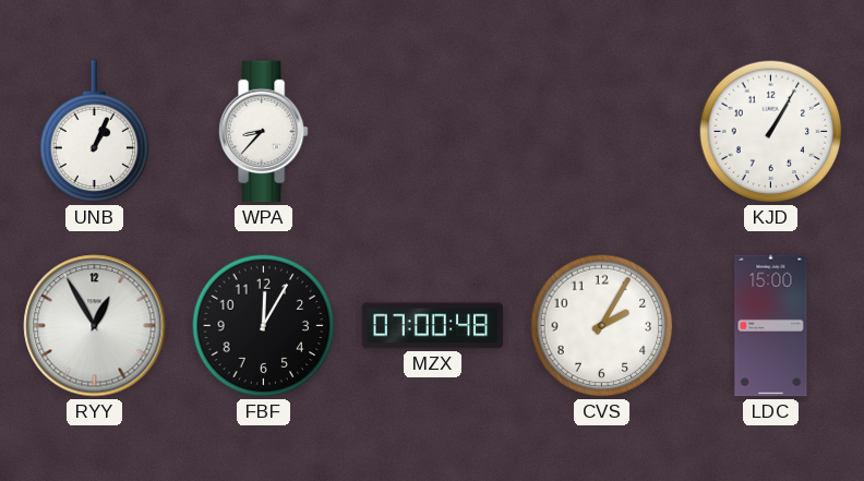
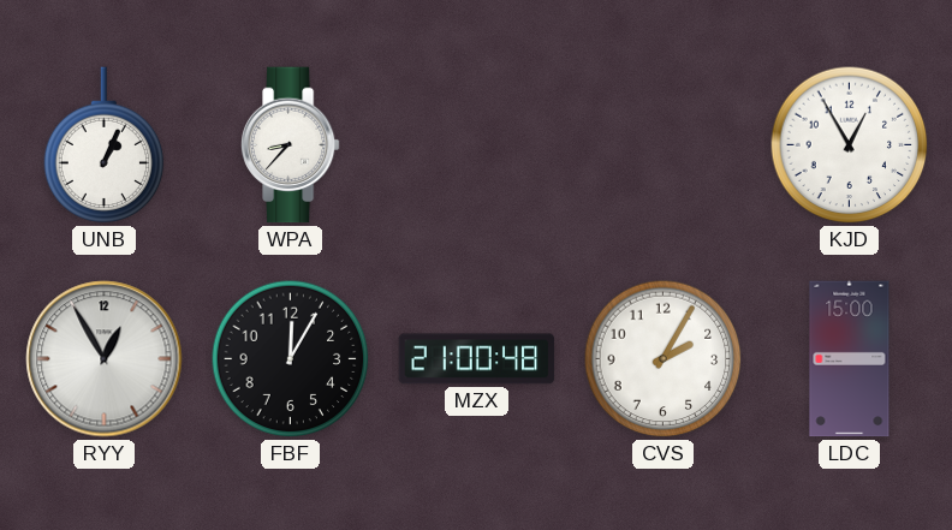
KJD: 1:05 -> 12:55 (850, 145)
MZX: 07:00 -> 21:00 (477, 359)
